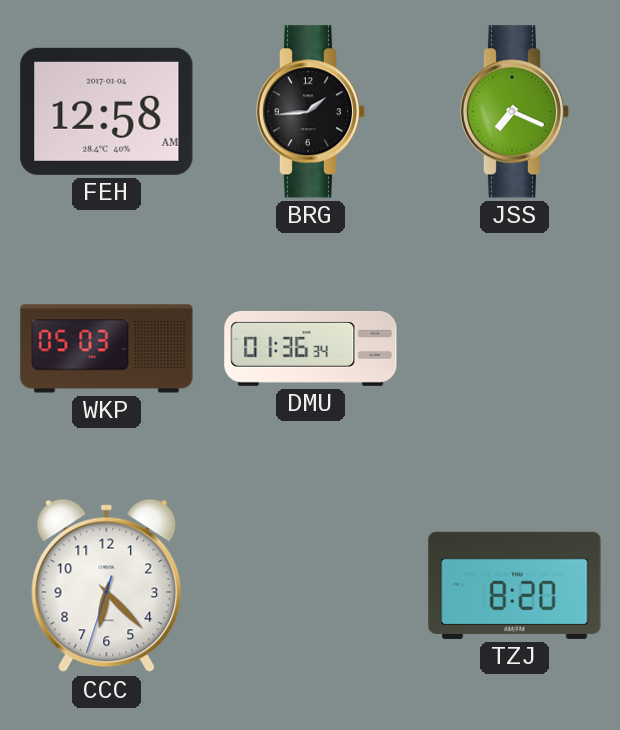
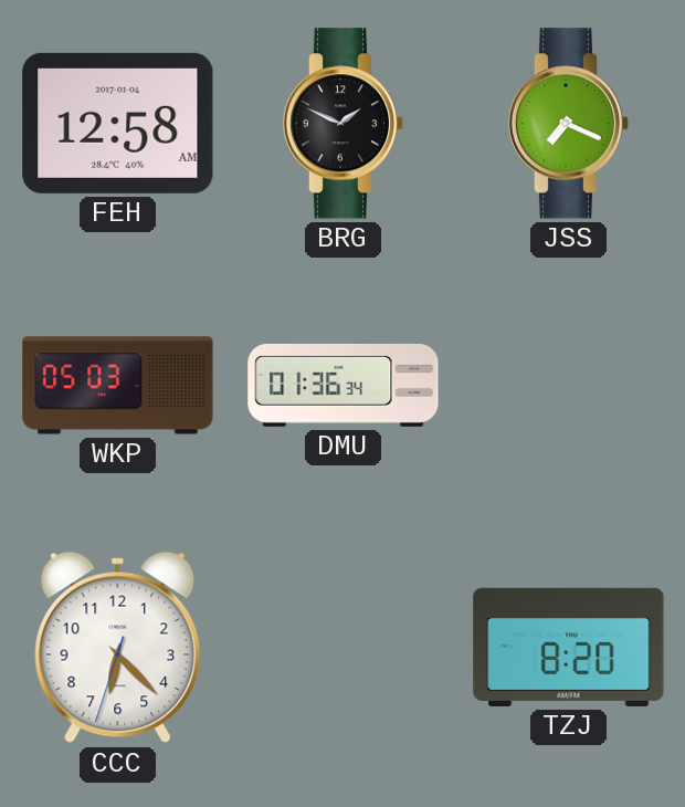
BRG: 1:44 -> 1:49 (344, 124)
